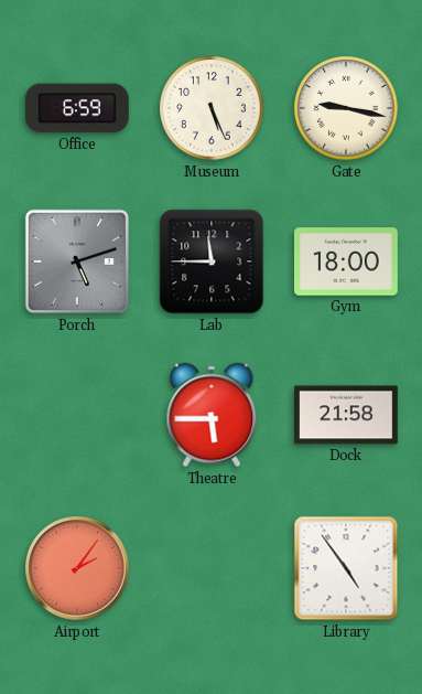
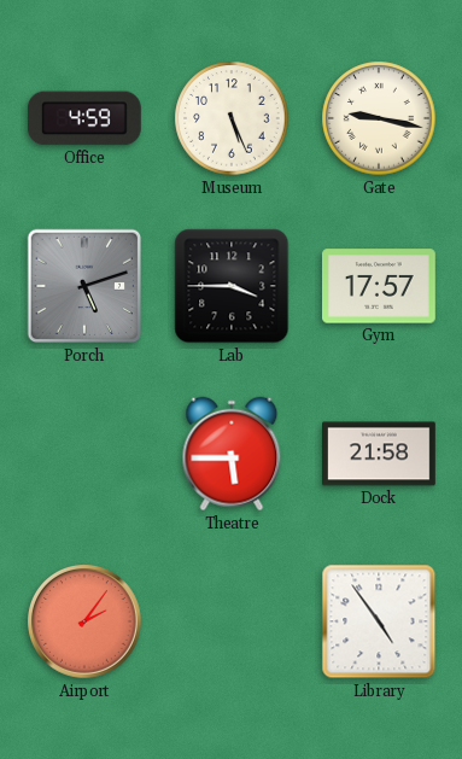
Office: 6:59 -> 4:59 (84, 118)
Lab: 11:45 -> 3:45 (232, 286)
Gym: 18:00 -> 17:57 (380, 286)
